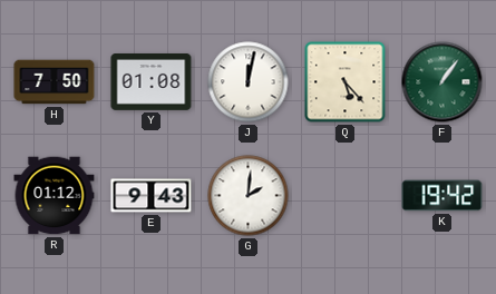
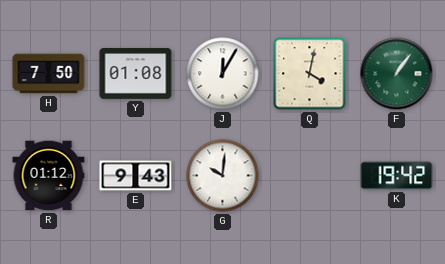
J: 12:02 -> 12:05 (223, 74)
Q: 5:23 -> 4:02 (310, 74)
G: 2:01 -> 10:01 (223, 176)
